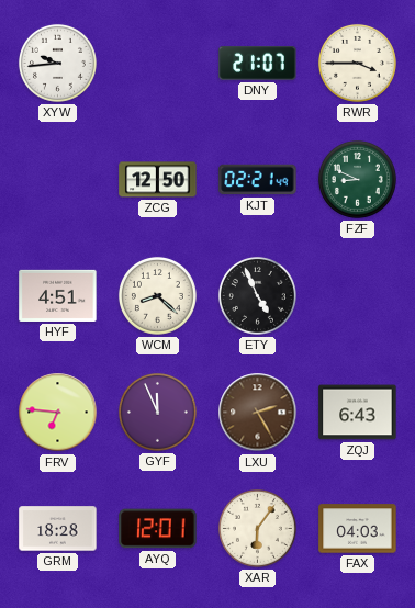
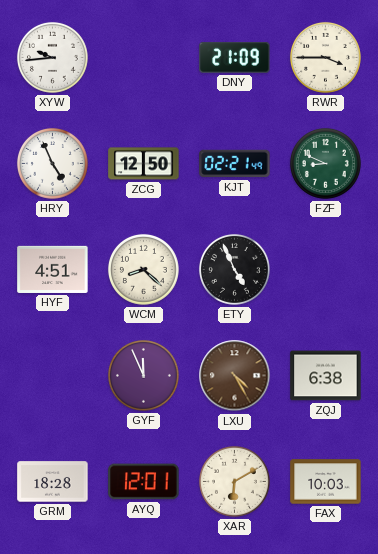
DNY: 21:07 -> 21:09 (235, 57)
HRY: none -> 4:56 (52, 163)
FRV: 6:46 -> none (58, 413)
LXU: 2:25 -> 4:25 (235, 376)
ZQJ: 6:43 -> 6:38 (326, 376)
XAR: 6:06 -> 6:10 (234, 481)
FAX: 04:03 -> 10:03 (326, 482)
